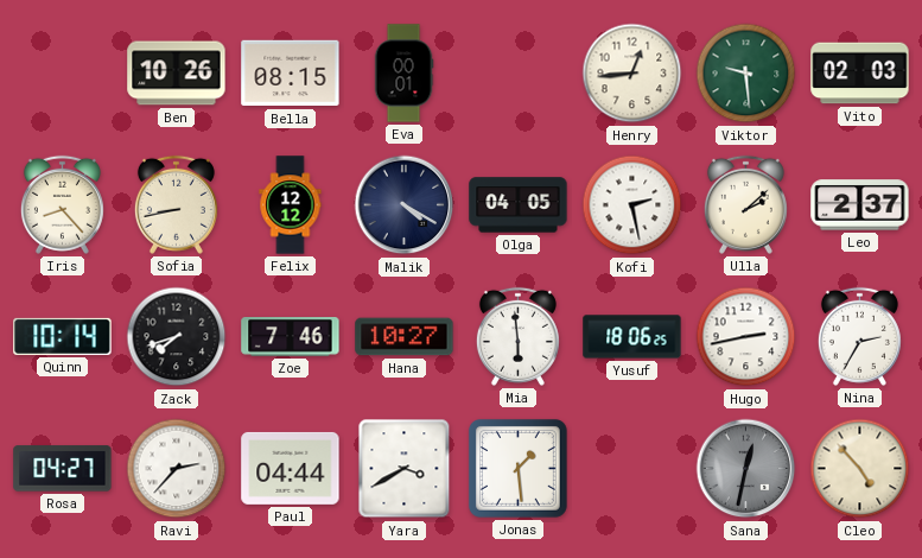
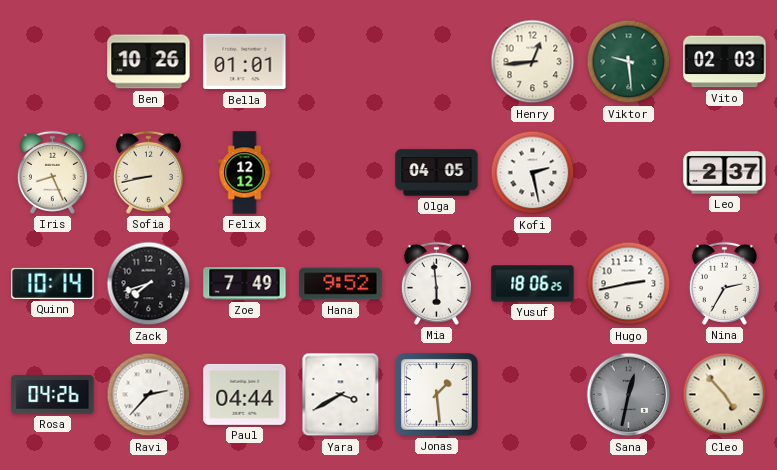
Bella: 08:15 -> 01:01 (245, 62)
Eva: 00:01 -> none (403, 74)
Iris: 8:23 -> 8:26 (52, 172)
Malik: 4:20 -> none (405, 205)
Ulla: 2:08 -> none (745, 204)
Zoe: 7:46 -> 7:49 (245, 284)
Hana: 10:27 -> 9:52 (341, 284)
Rosa: 04:27 -> 04:26 (53, 395)
